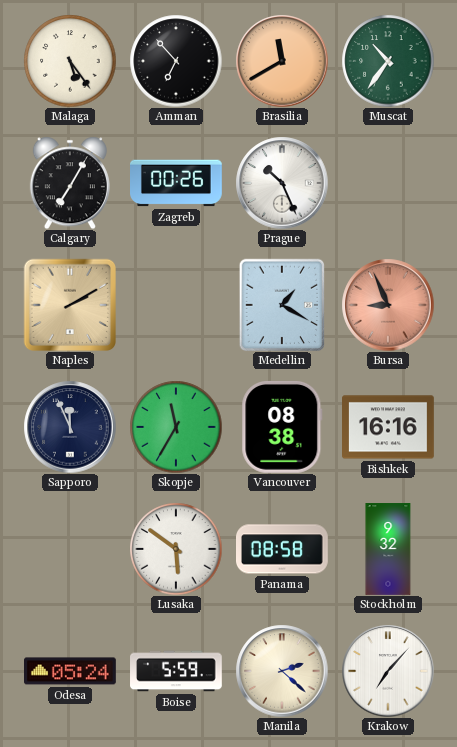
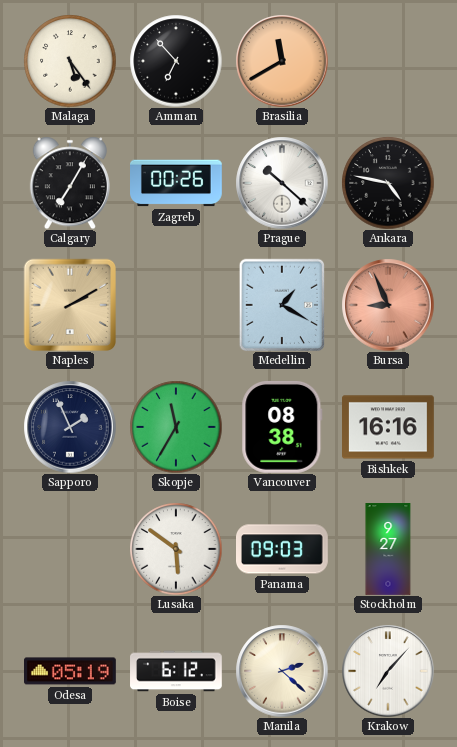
Muscat: 10:36 -> none (388, 61)
Prague: 10:26 -> 10:22 (282, 183)
Ankara: none -> 4:47 (388, 183)
Sapporo: 11:56 -> 1:56 (70, 427)
Panama: 08:58 -> 09:03 (283, 549)
Stockholm: 9:32 -> 9:27 (388, 549)
Odesa: 05:24 -> 05:19 (71, 671)
Boise: 5:59 -> 6:12 (176, 671)
